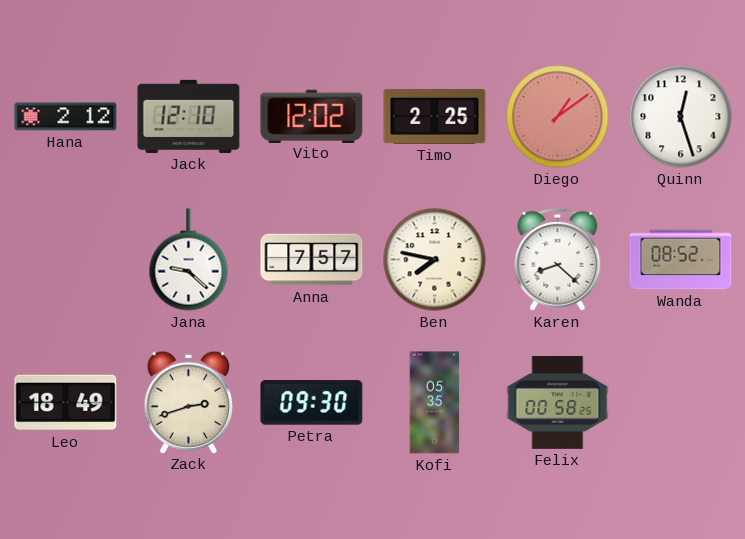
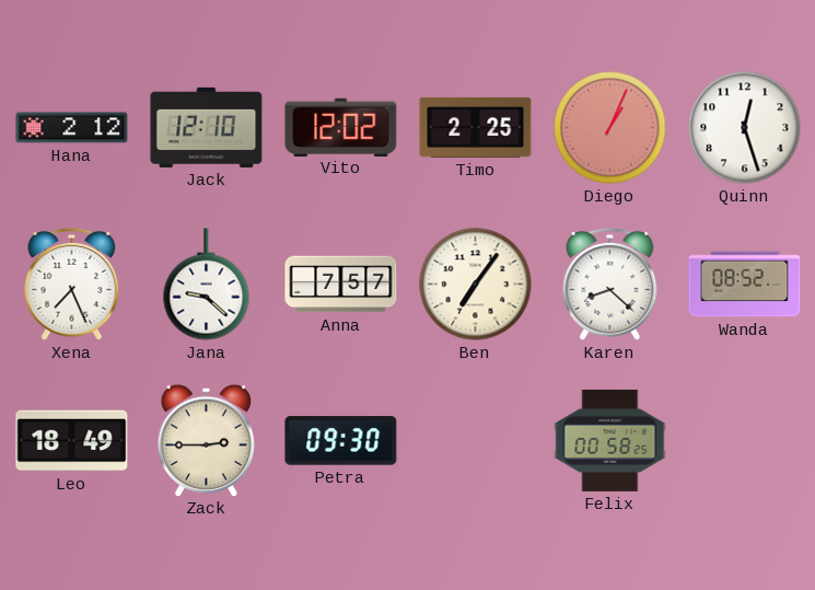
Diego: 1:09 -> 1:04 (610, 128)
Xena: none -> 7:26 (72, 284)
Ben: 7:47 -> 7:06 (476, 285)
Zack: 2:42 -> 2:45 (206, 440)
Kofi: 05:35 -> none (435, 403)
